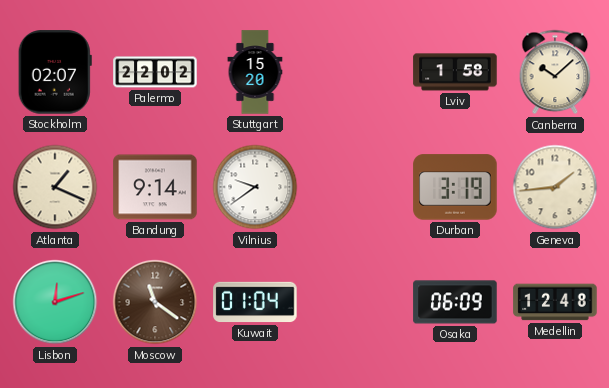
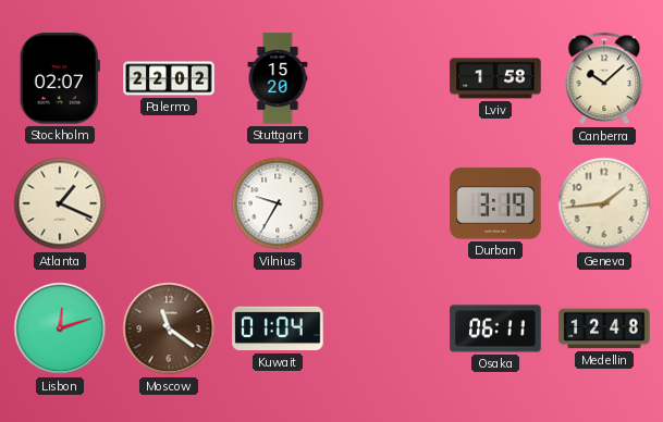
Bandung: 9:14 -> none (155, 187)
Vilnius: 9:39 -> 9:35 (278, 203)
Osaka: 06:09 -> 06:11 (495, 328)
